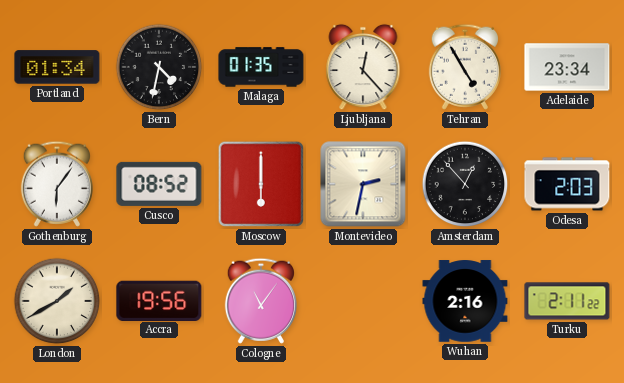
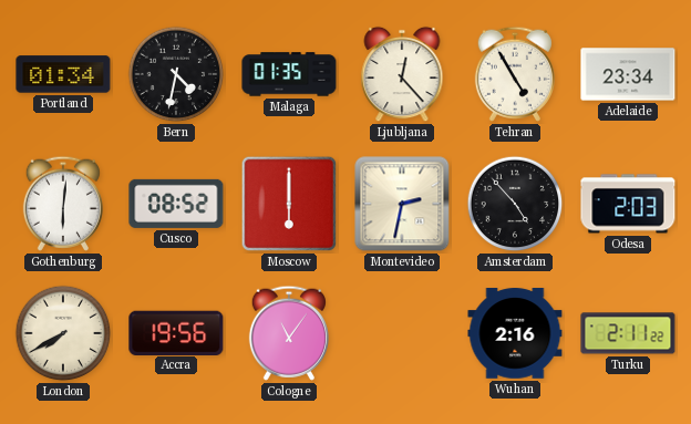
Gothenburg: 6:06 -> 6:01 (63, 204)
Amsterdam: 12:53 -> 4:53 (515, 204)
London: 1:40 -> 7:40 (63, 333)
